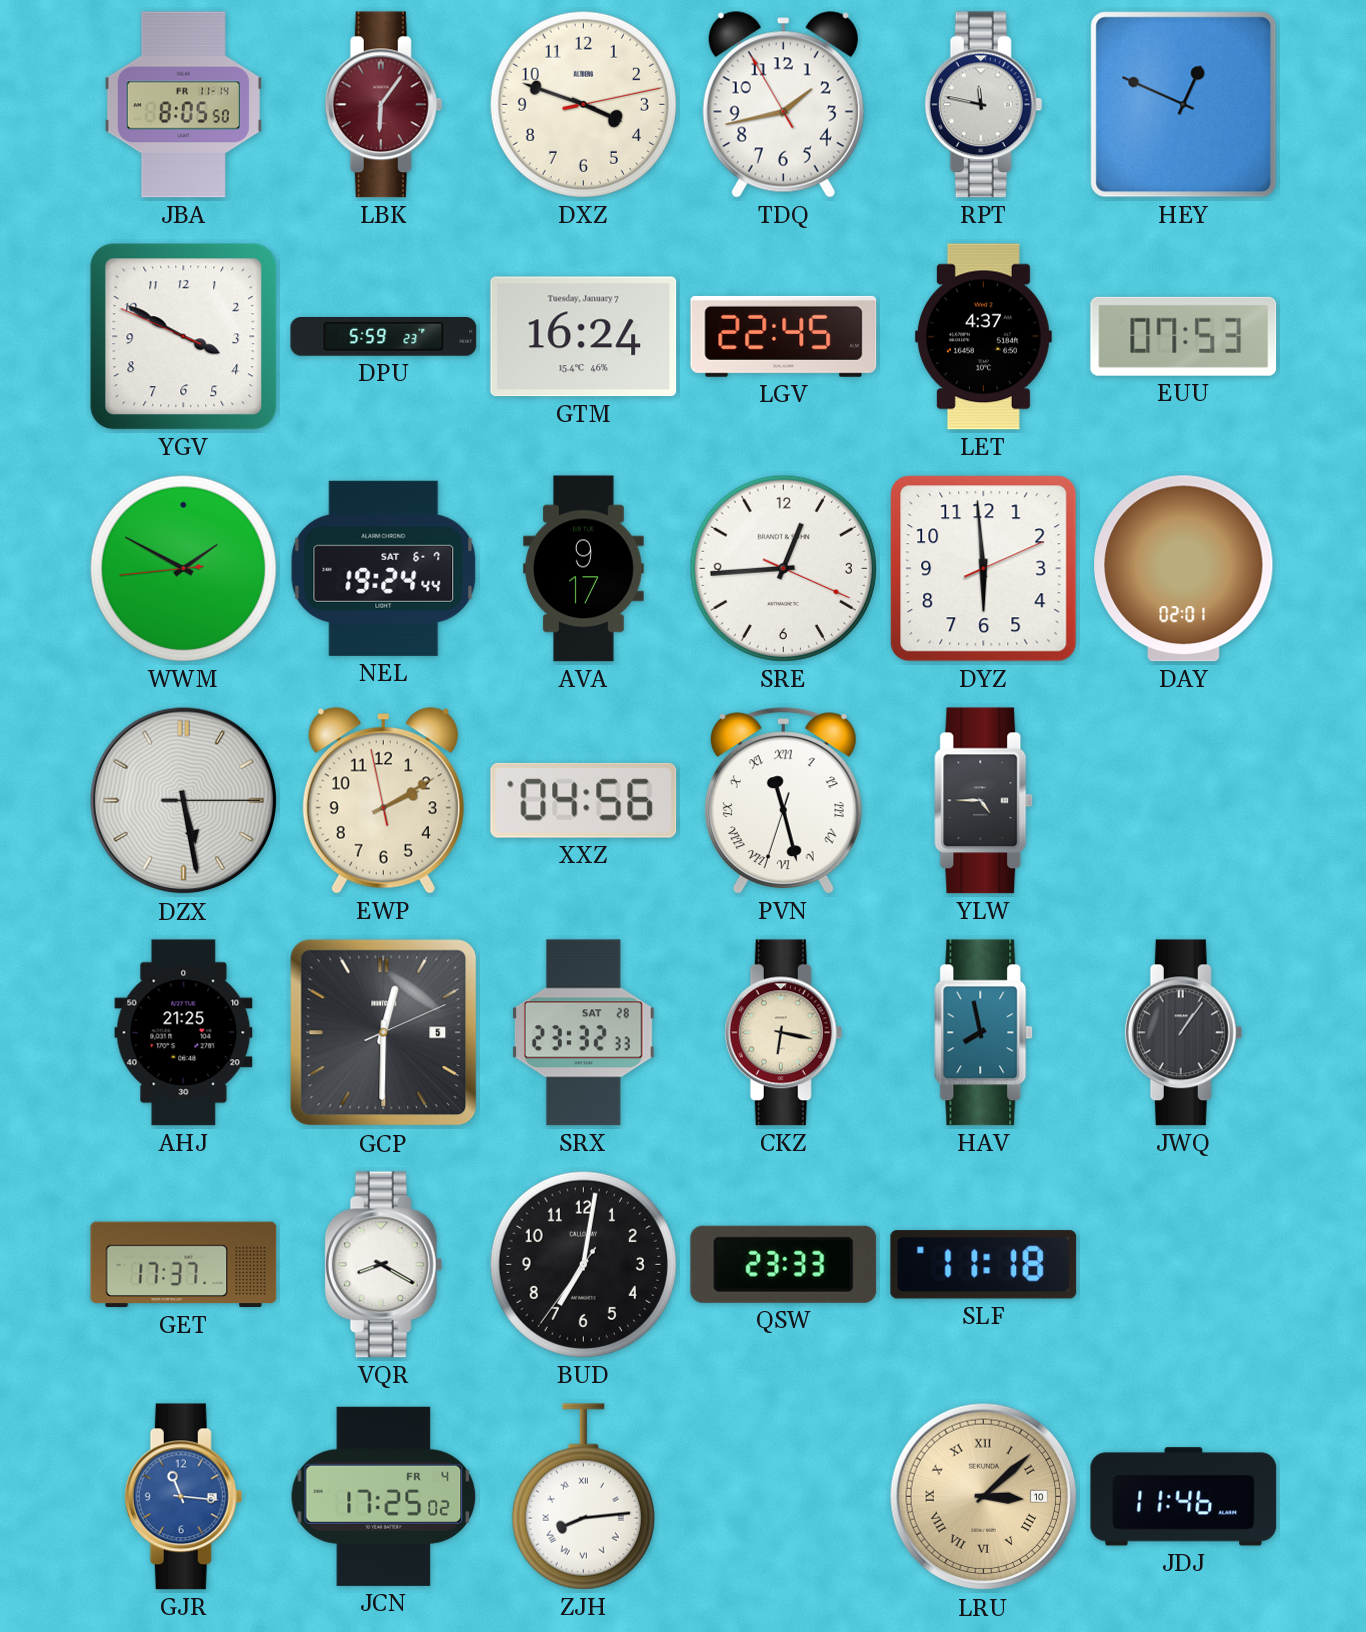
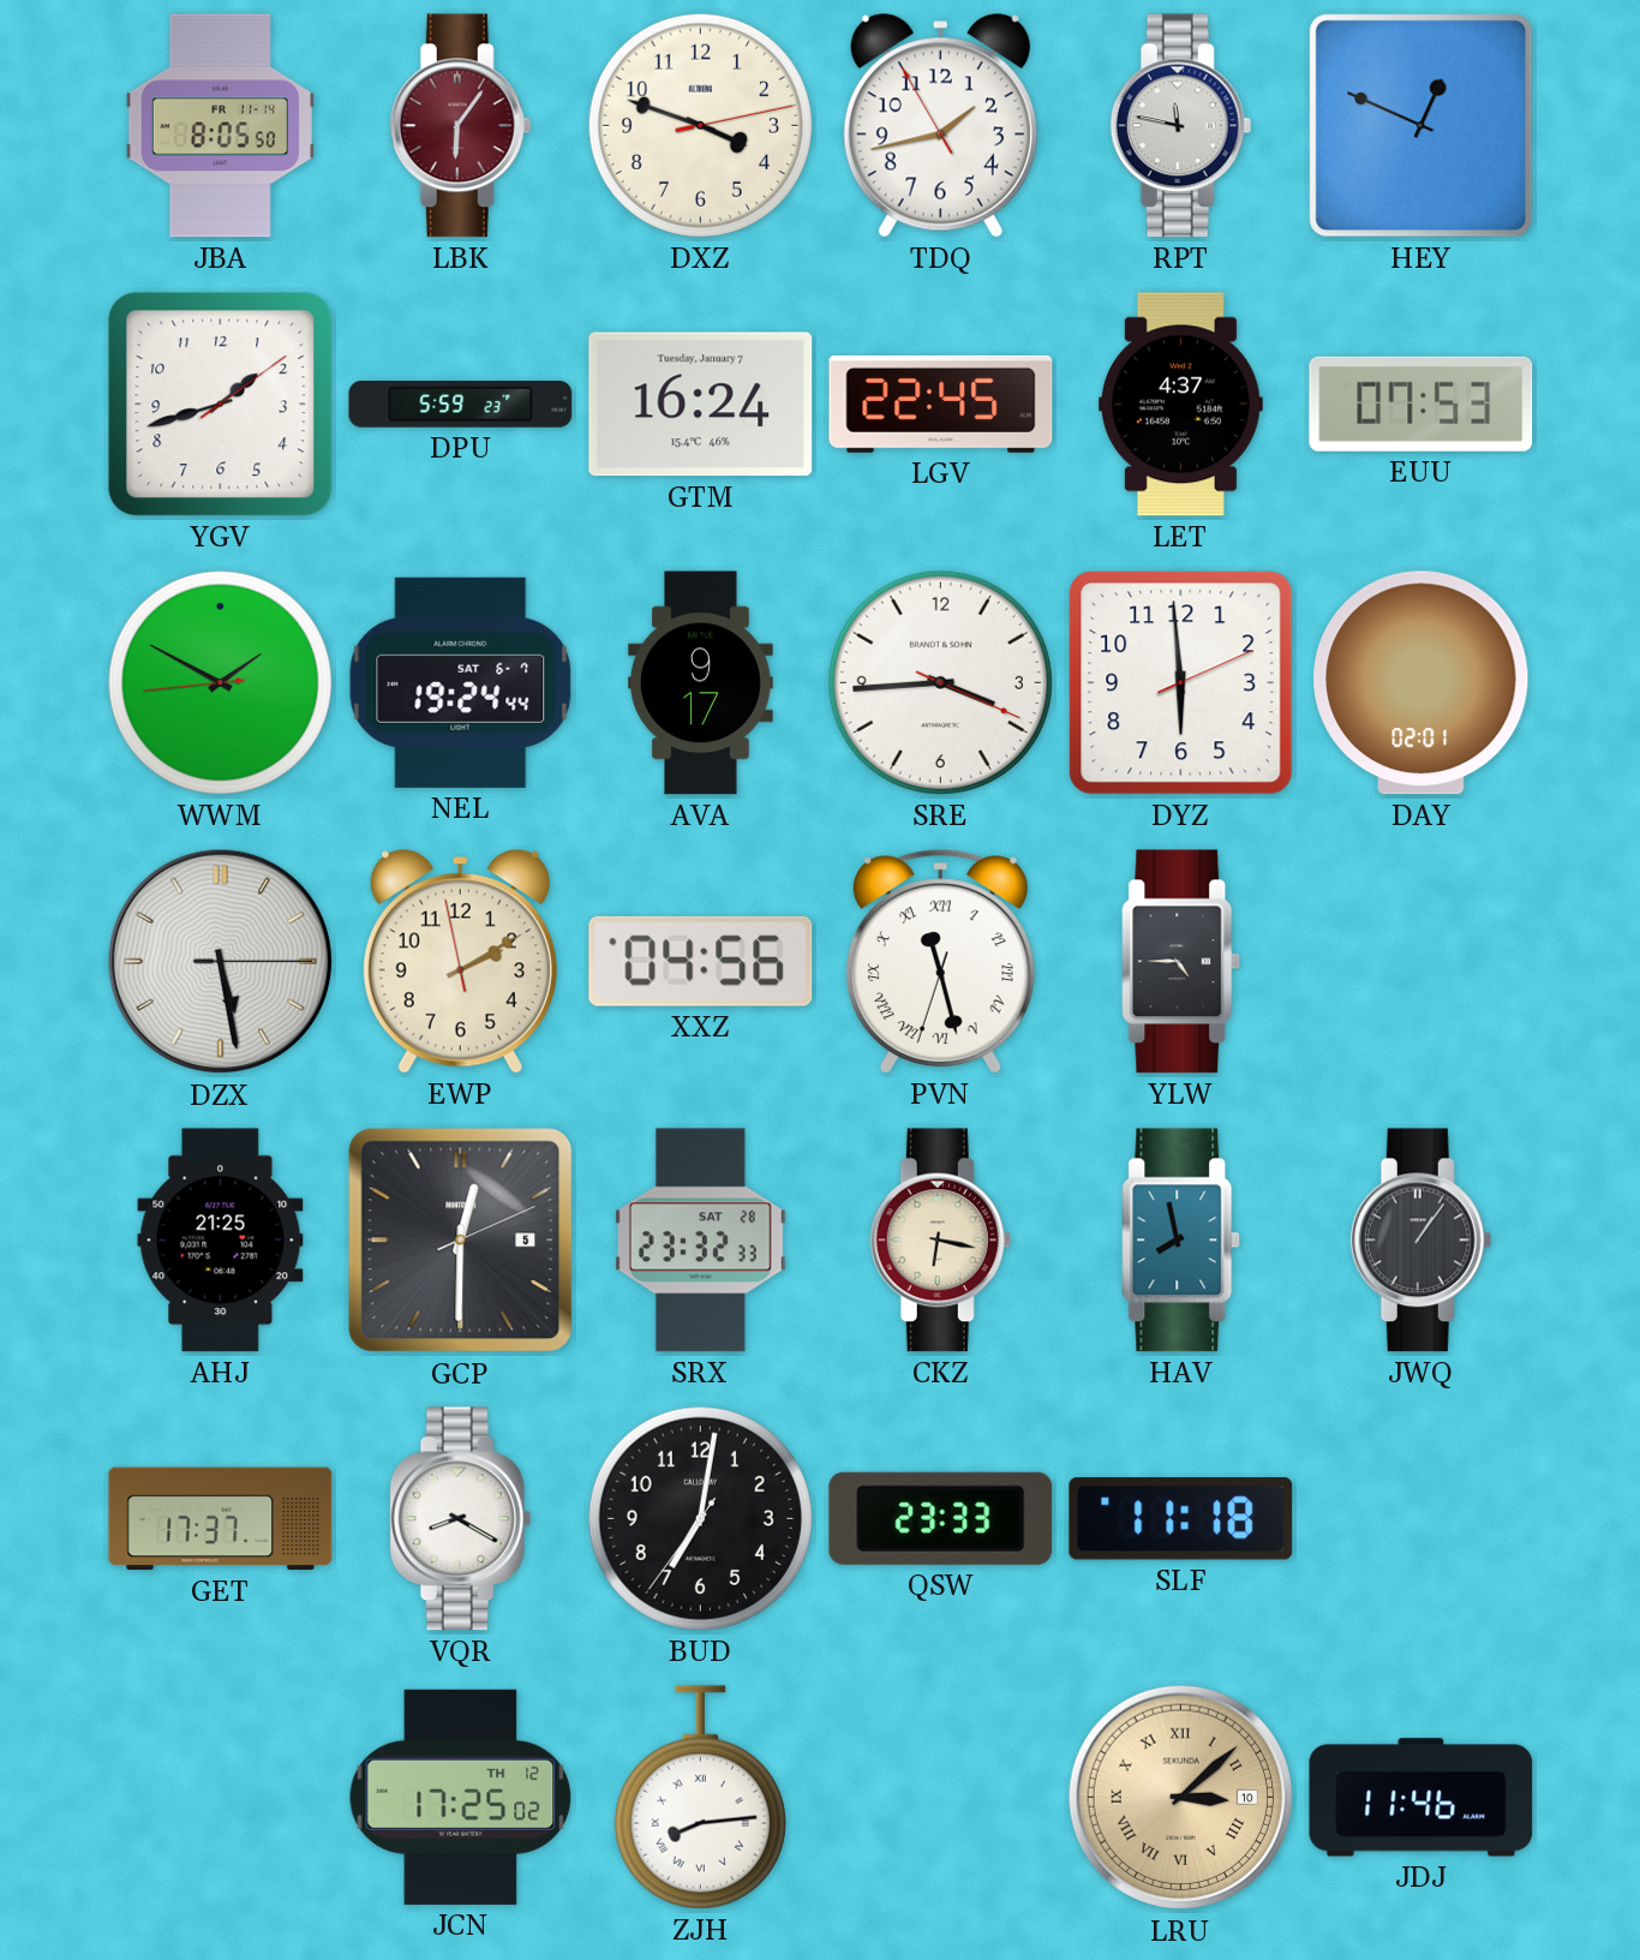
YGV: 3:49 -> 1:42 (221, 405)
SRE: 12:44 -> 3:44 (940, 682)
GJR: 11:16 -> none (184, 1497)
JCN date: FR 4 -> TH 12 (461, 1797)
